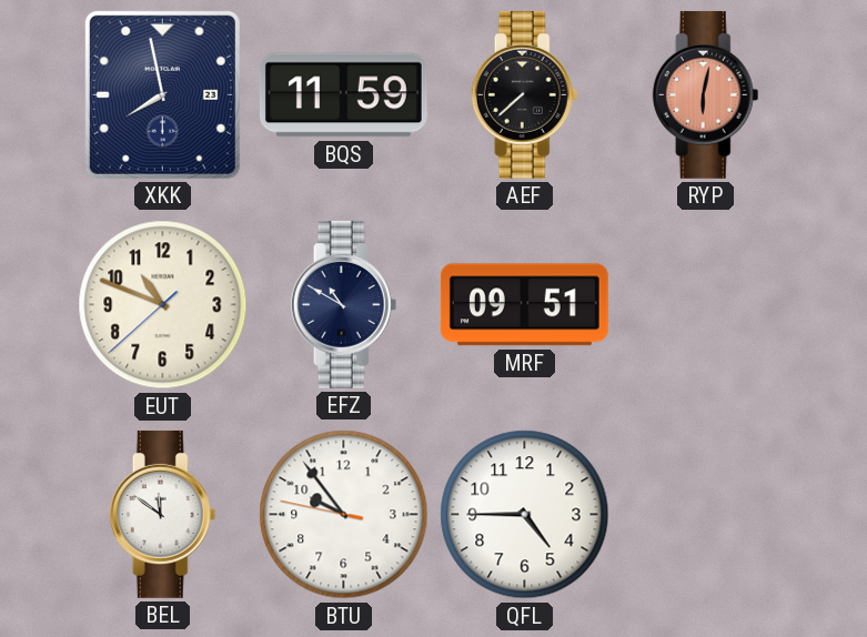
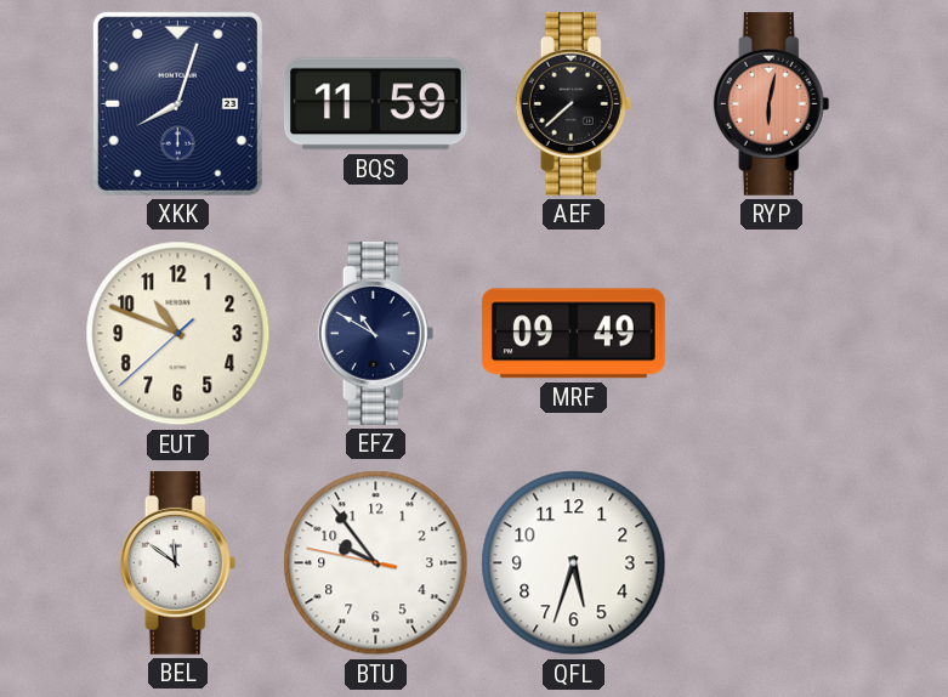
XKK: 7:58 -> 8:03 (177, 103)
MRF: 09:51 -> 09:49 (573, 334)
QFL: 4:45 -> 5:33 (574, 563)
